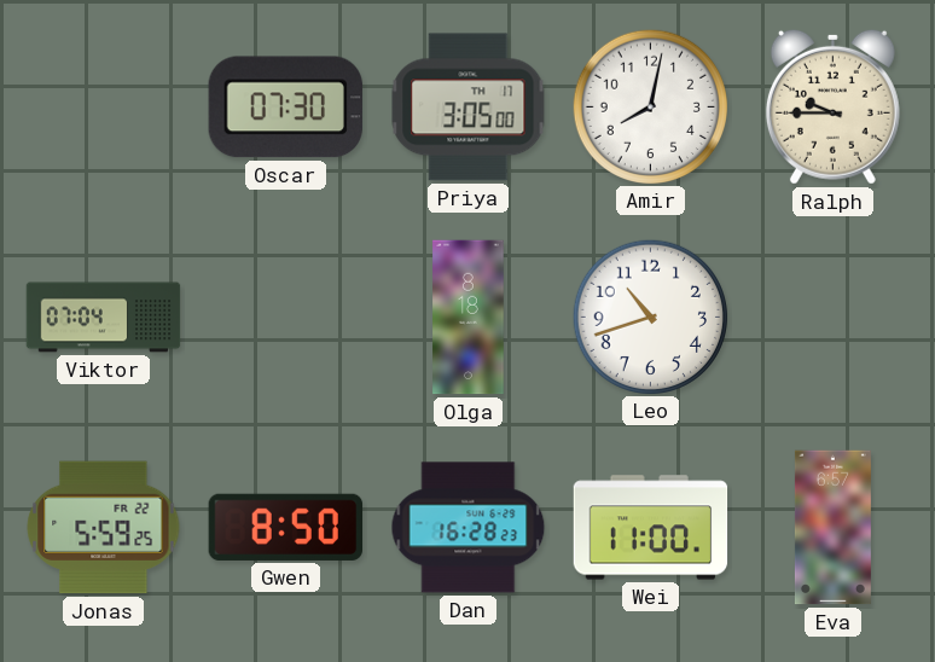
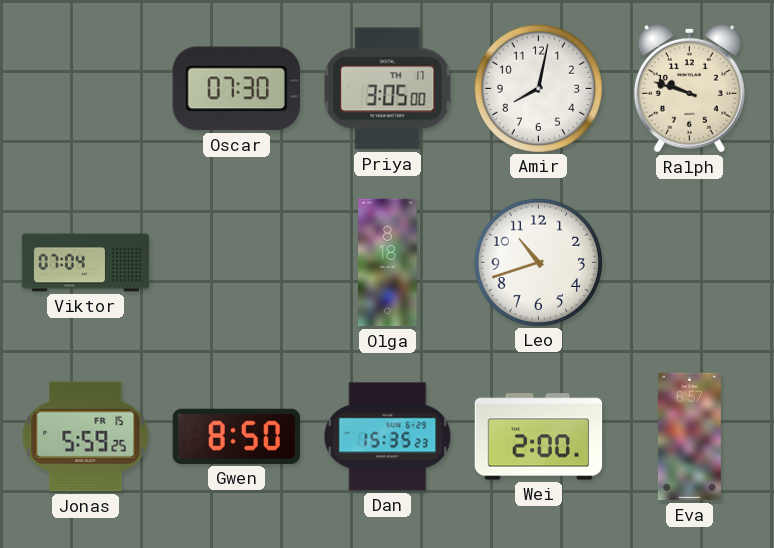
Ralph: 9:45 -> 9:48 (689, 88)
Jonas date: FR 22 -> FR 15 (86, 437)
Dan: 16:28 -> 15:35 (388, 437)
Wei: 11:00 -> 2:00 (539, 437)
